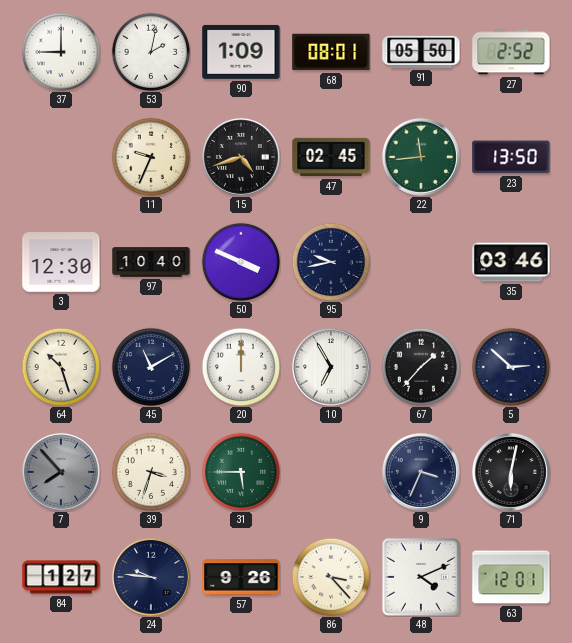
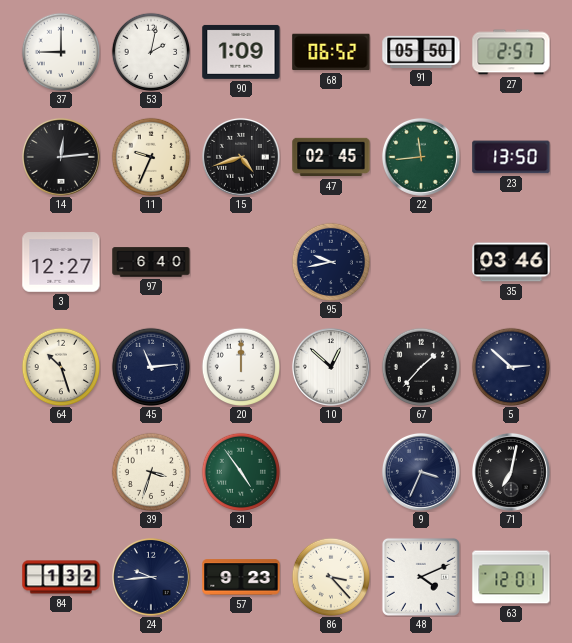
68: 08:01 -> 06:52 (331, 52)
27: 2:52 -> 2:57 (511, 52)
14: none -> 12:14 (61, 157)
3: 12:30 -> 12:27 (61, 262)
97: 10:40 -> 6:40 (151, 262)
50: 3:49 -> none (240, 261)
45: 11:10 -> 11:14 (150, 366)
10: 6:55 -> 12:52 (331, 367)
7: 7:53 -> none (61, 472)
31: 5:45 -> 4:54 (240, 471)
71: 6:02 -> 7:02 (511, 472)
84: 1:27 -> 1:32 (61, 577)
24: 9:46 -> 9:44 (151, 577)
57: 9:26 -> 9:23 (241, 577)
